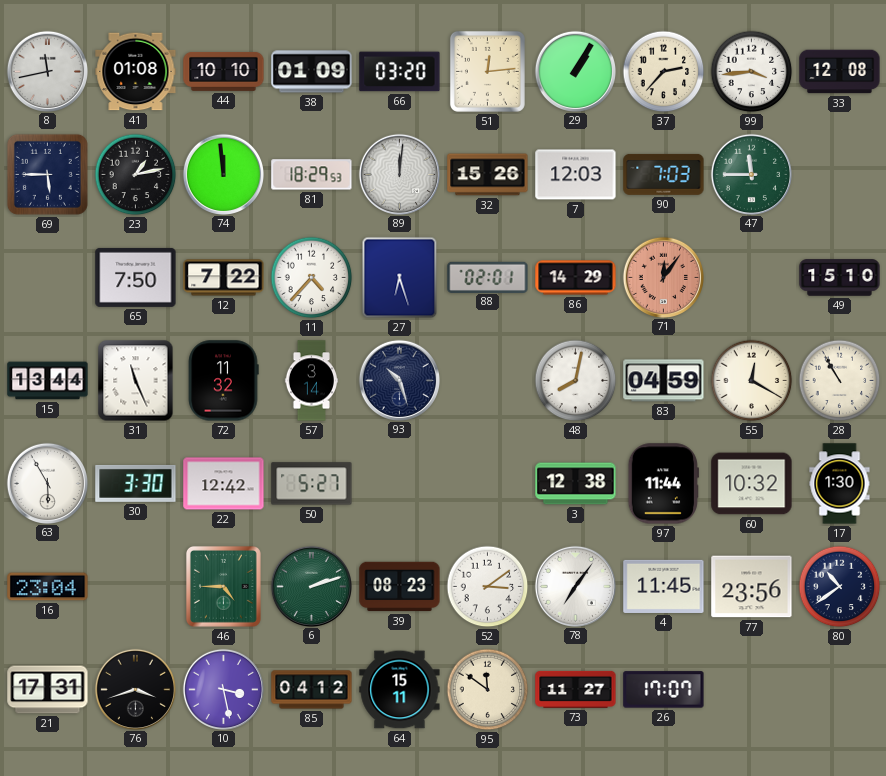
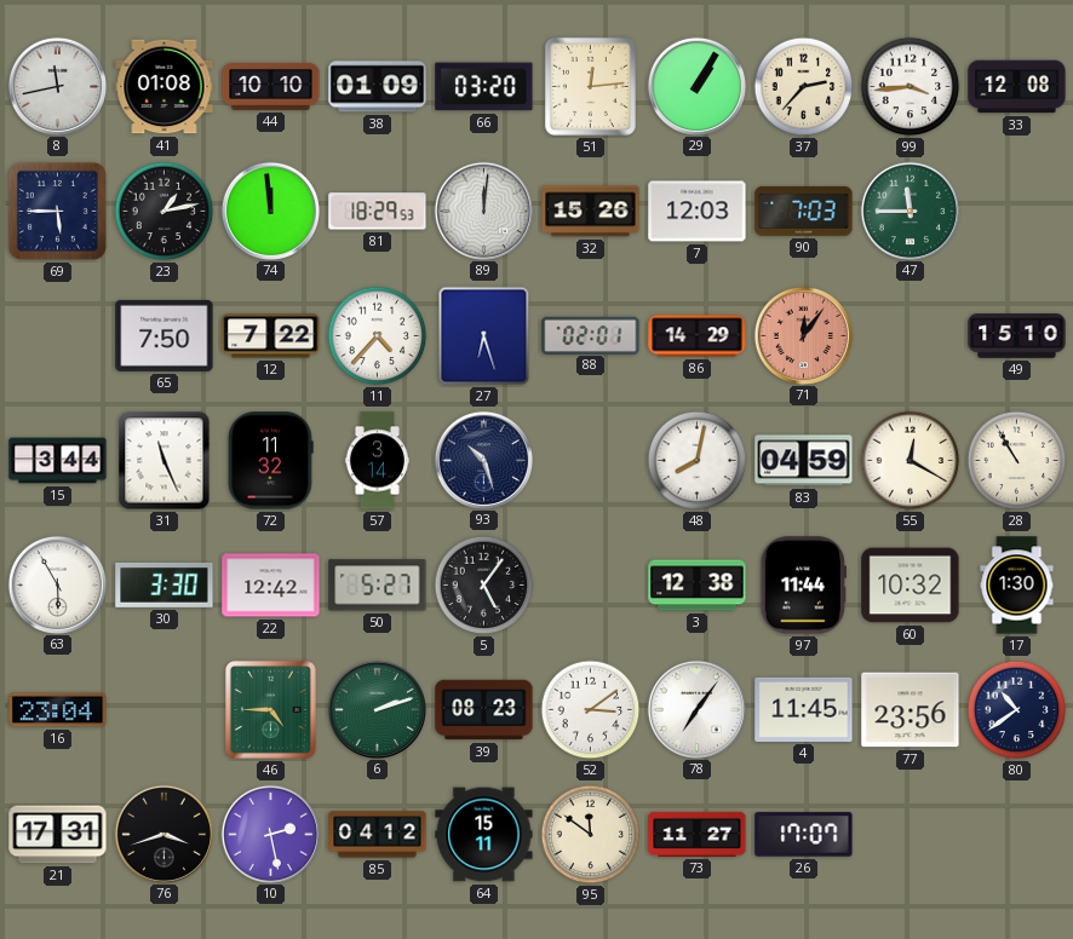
15: 13:44 -> 3:44 (58, 461)
5: none -> 5:06 (484, 586)
10: 3:28 -> 2:28 (270, 834)
